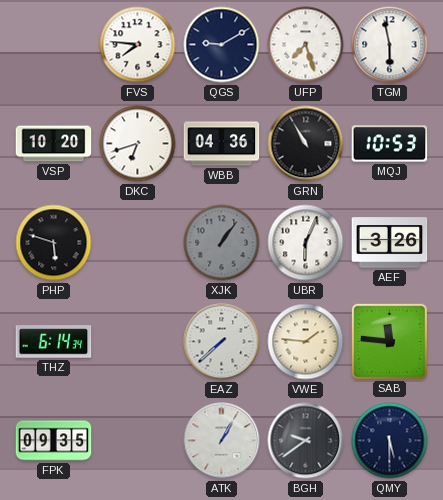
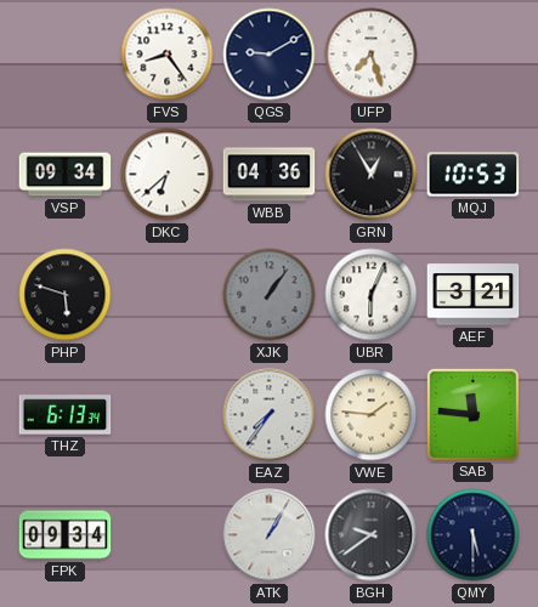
FVS: 7:46 -> 8:24 (168, 55)
TGM: 5:58 -> none (390, 45)
VSP: 10:20 -> 09:34 (66, 175)
DKC: 6:42 -> 6:38 (168, 175)
GRN: 10:55 -> 12:55 (372, 175)
AEF: 3:26 -> 3:21 (474, 295)
THZ: 6:14 -> 6:13 (66, 415)
EAZ: 7:38 -> 7:36 (270, 415)
FPK: 09:35 -> 09:34 (66, 535)
